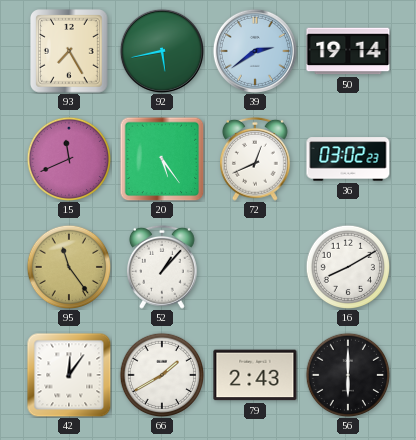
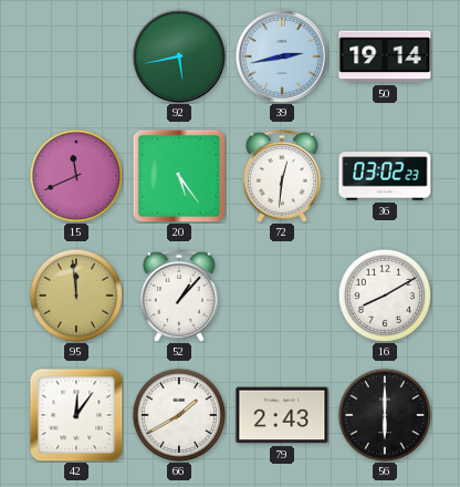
93: 7:25 -> none (69, 51)
39: 2:39 -> 2:43 (282, 56)
72: 12:41 -> 12:31 (283, 176)
95: 11:24 -> 11:59 (75, 294)
